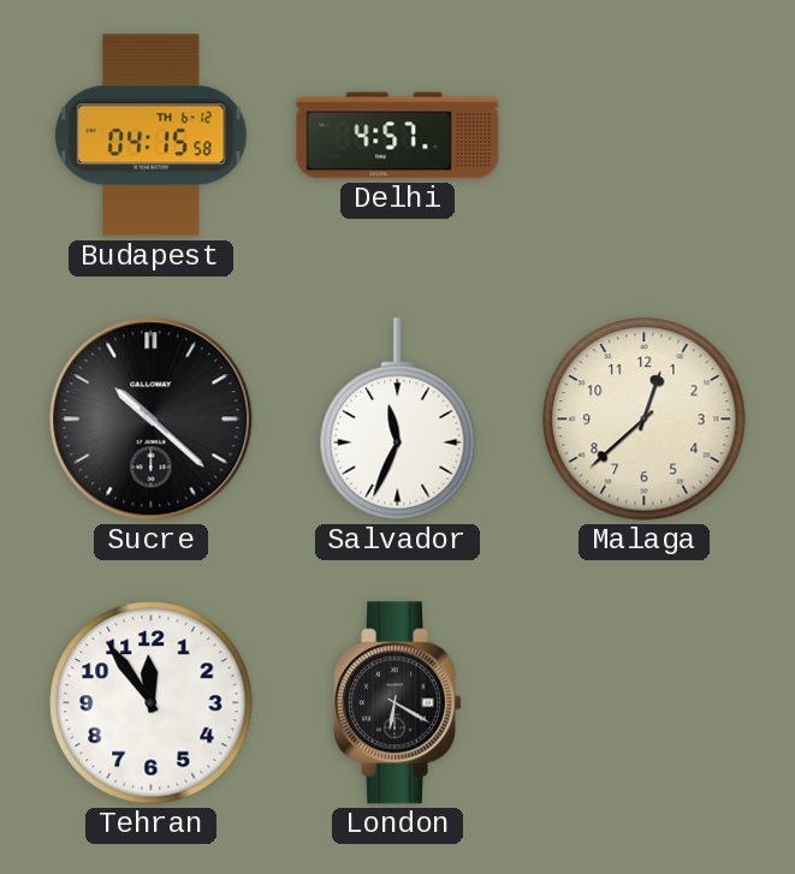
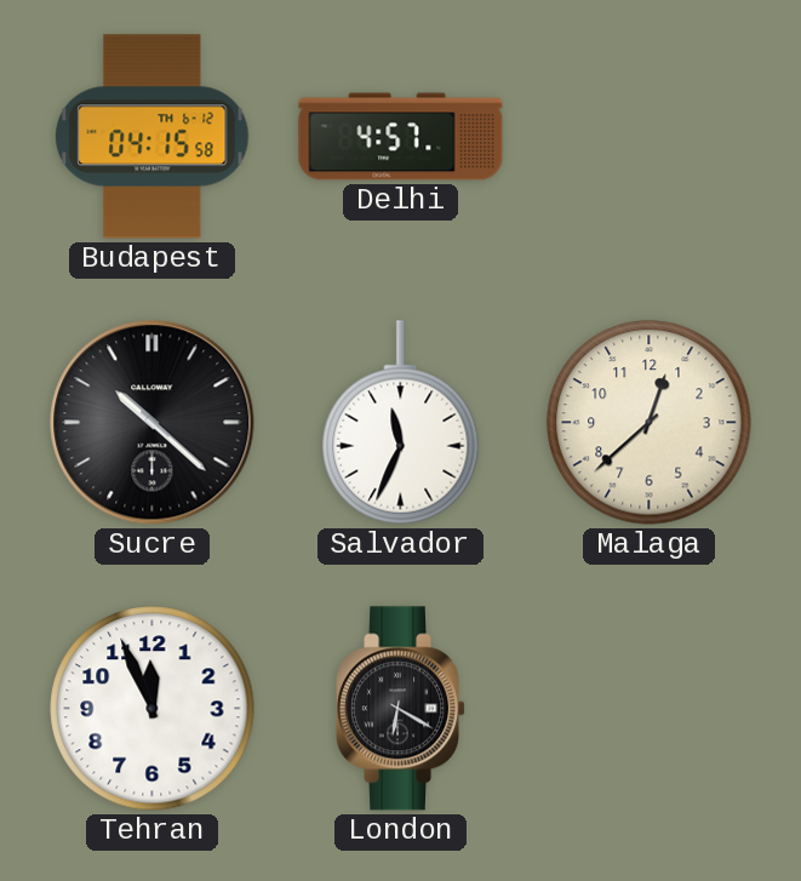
Tehran: 11:54 -> 11:56 (153, 709)
